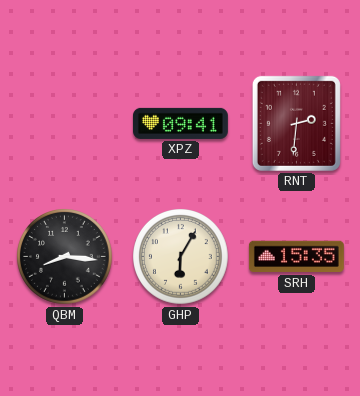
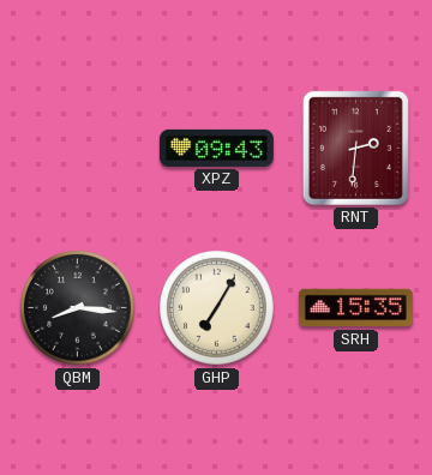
XPZ: 09:41 -> 09:43 (216, 148)
GHP: 6:05 -> 7:05 (217, 308)
